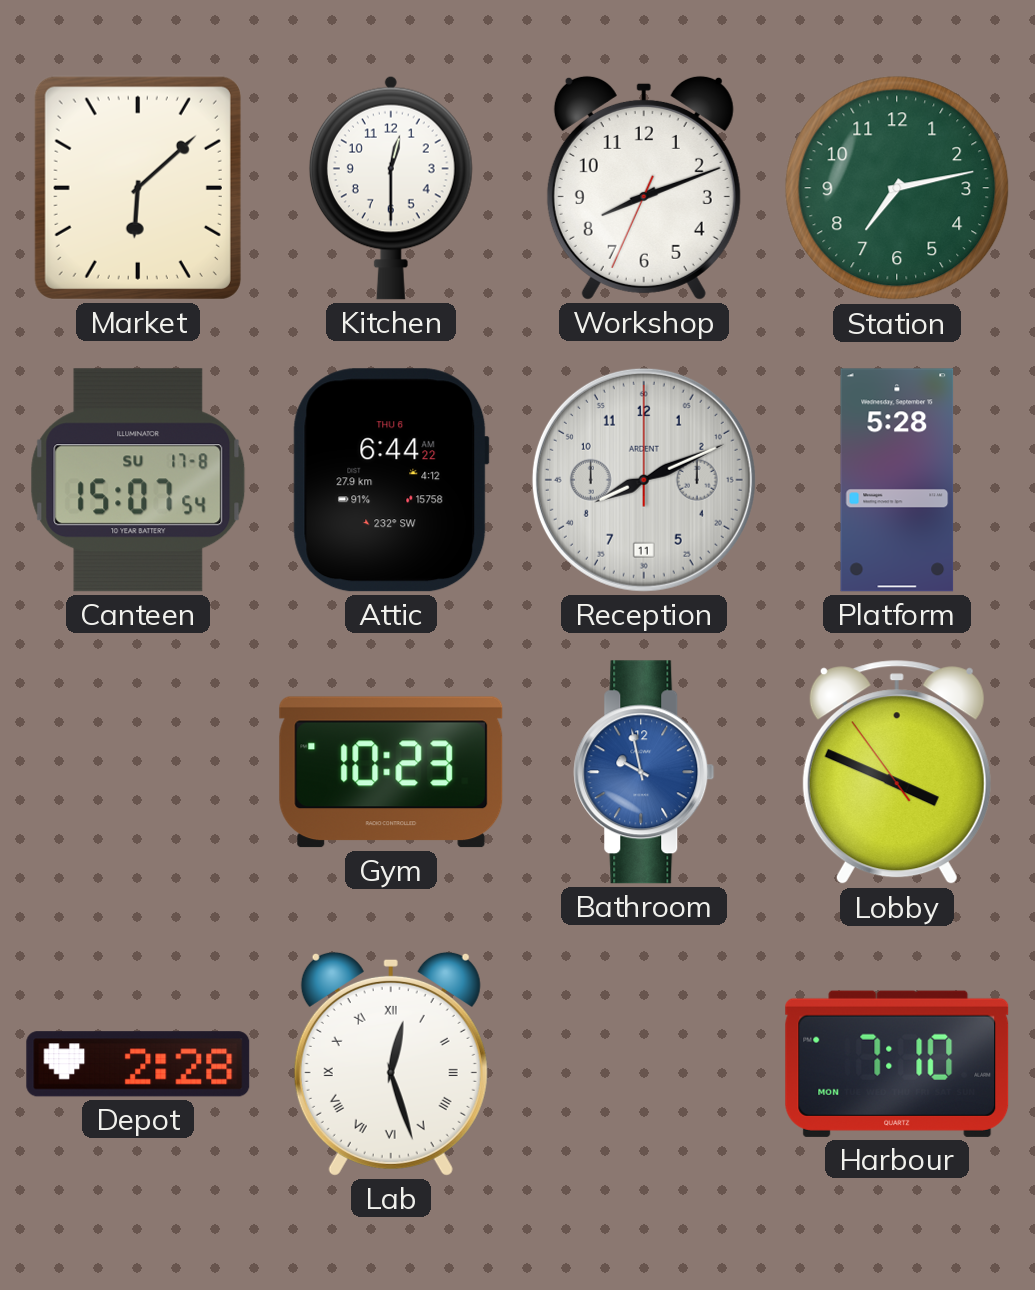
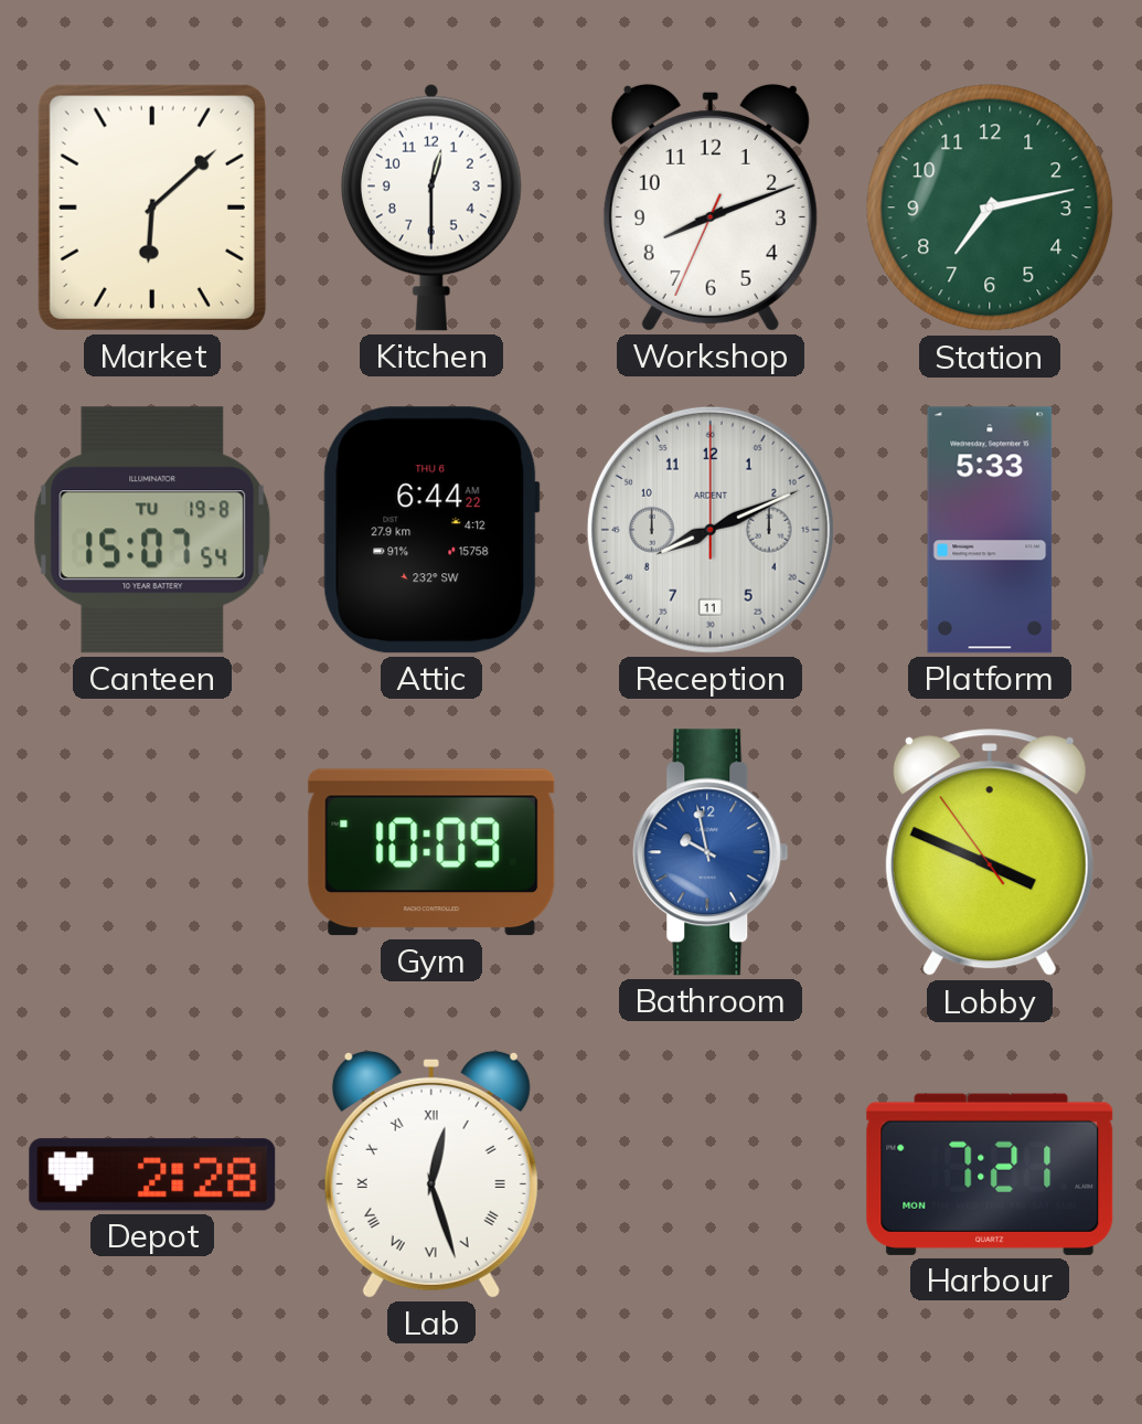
Canteen date: SU 17-8 -> TU 19-8 (152, 530)
Platform: 5:28 -> 5:33 (990, 530)
Gym: 10:23 -> 10:09 (431, 852)
Harbour: 7:10 -> 7:21 (990, 1175)
